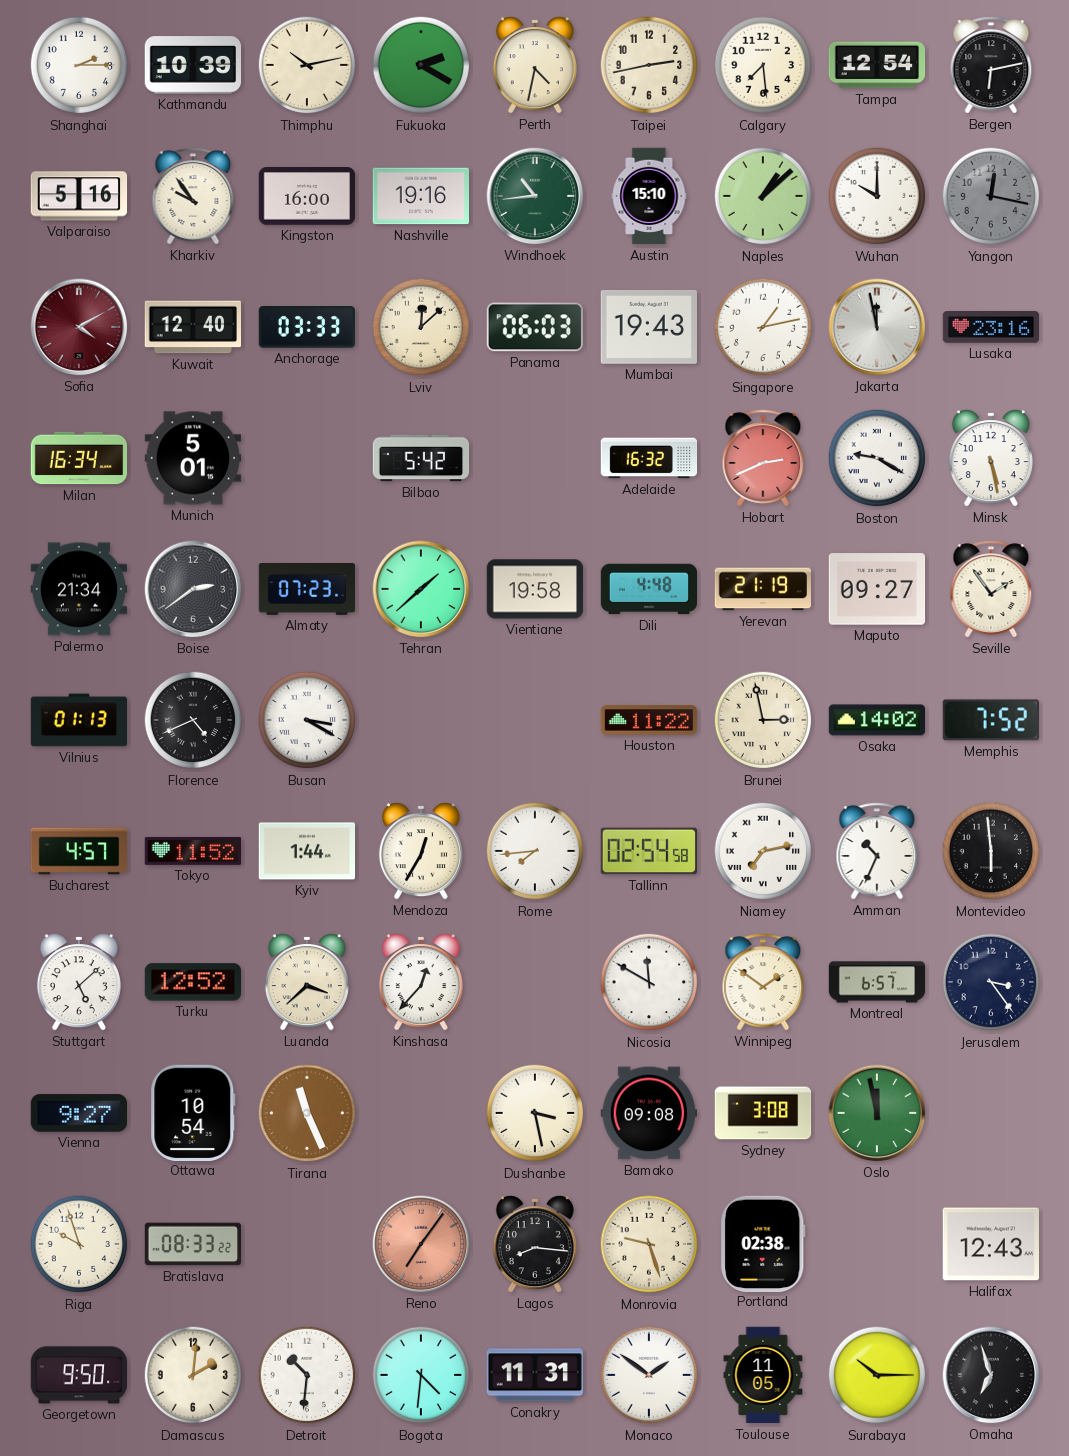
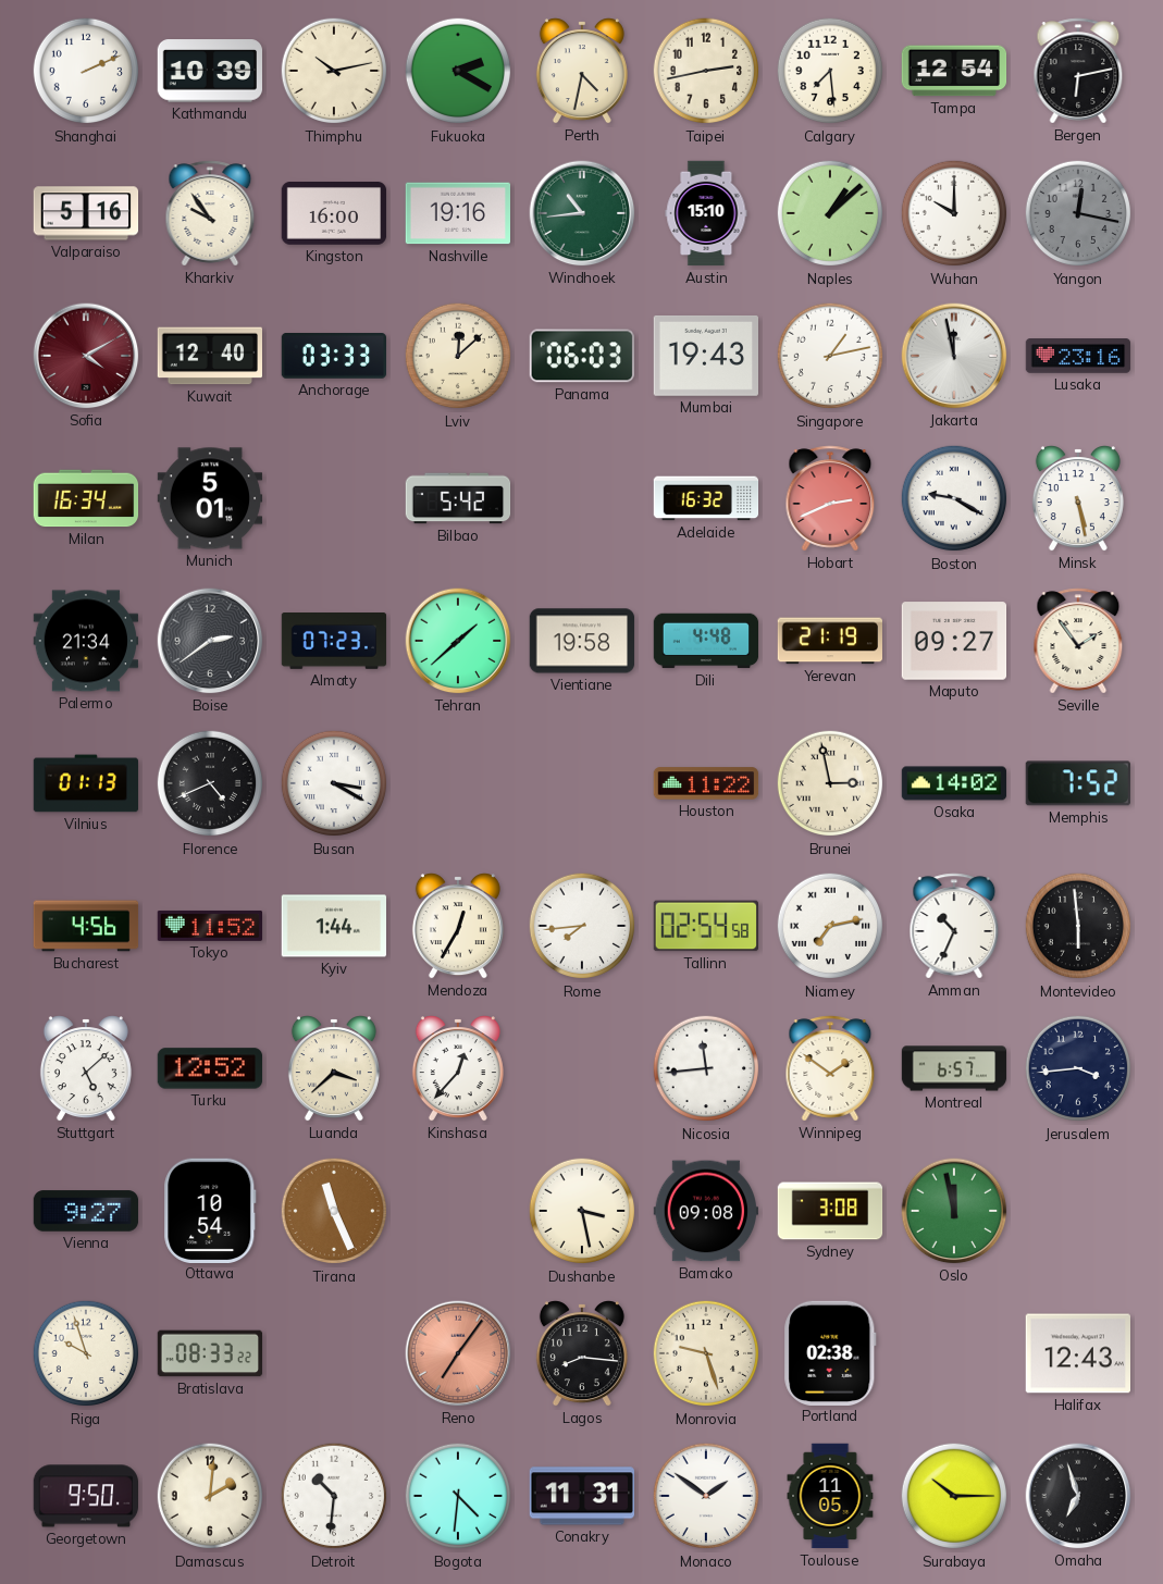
Shanghai: 2:15 -> 2:11 (86, 71)
Bucharest: 4:57 -> 4:56 (86, 926)
Nicosia: 11:50 -> 11:44 (706, 1068)
Jerusalem: 3:24 -> 3:44 (1078, 1068)
